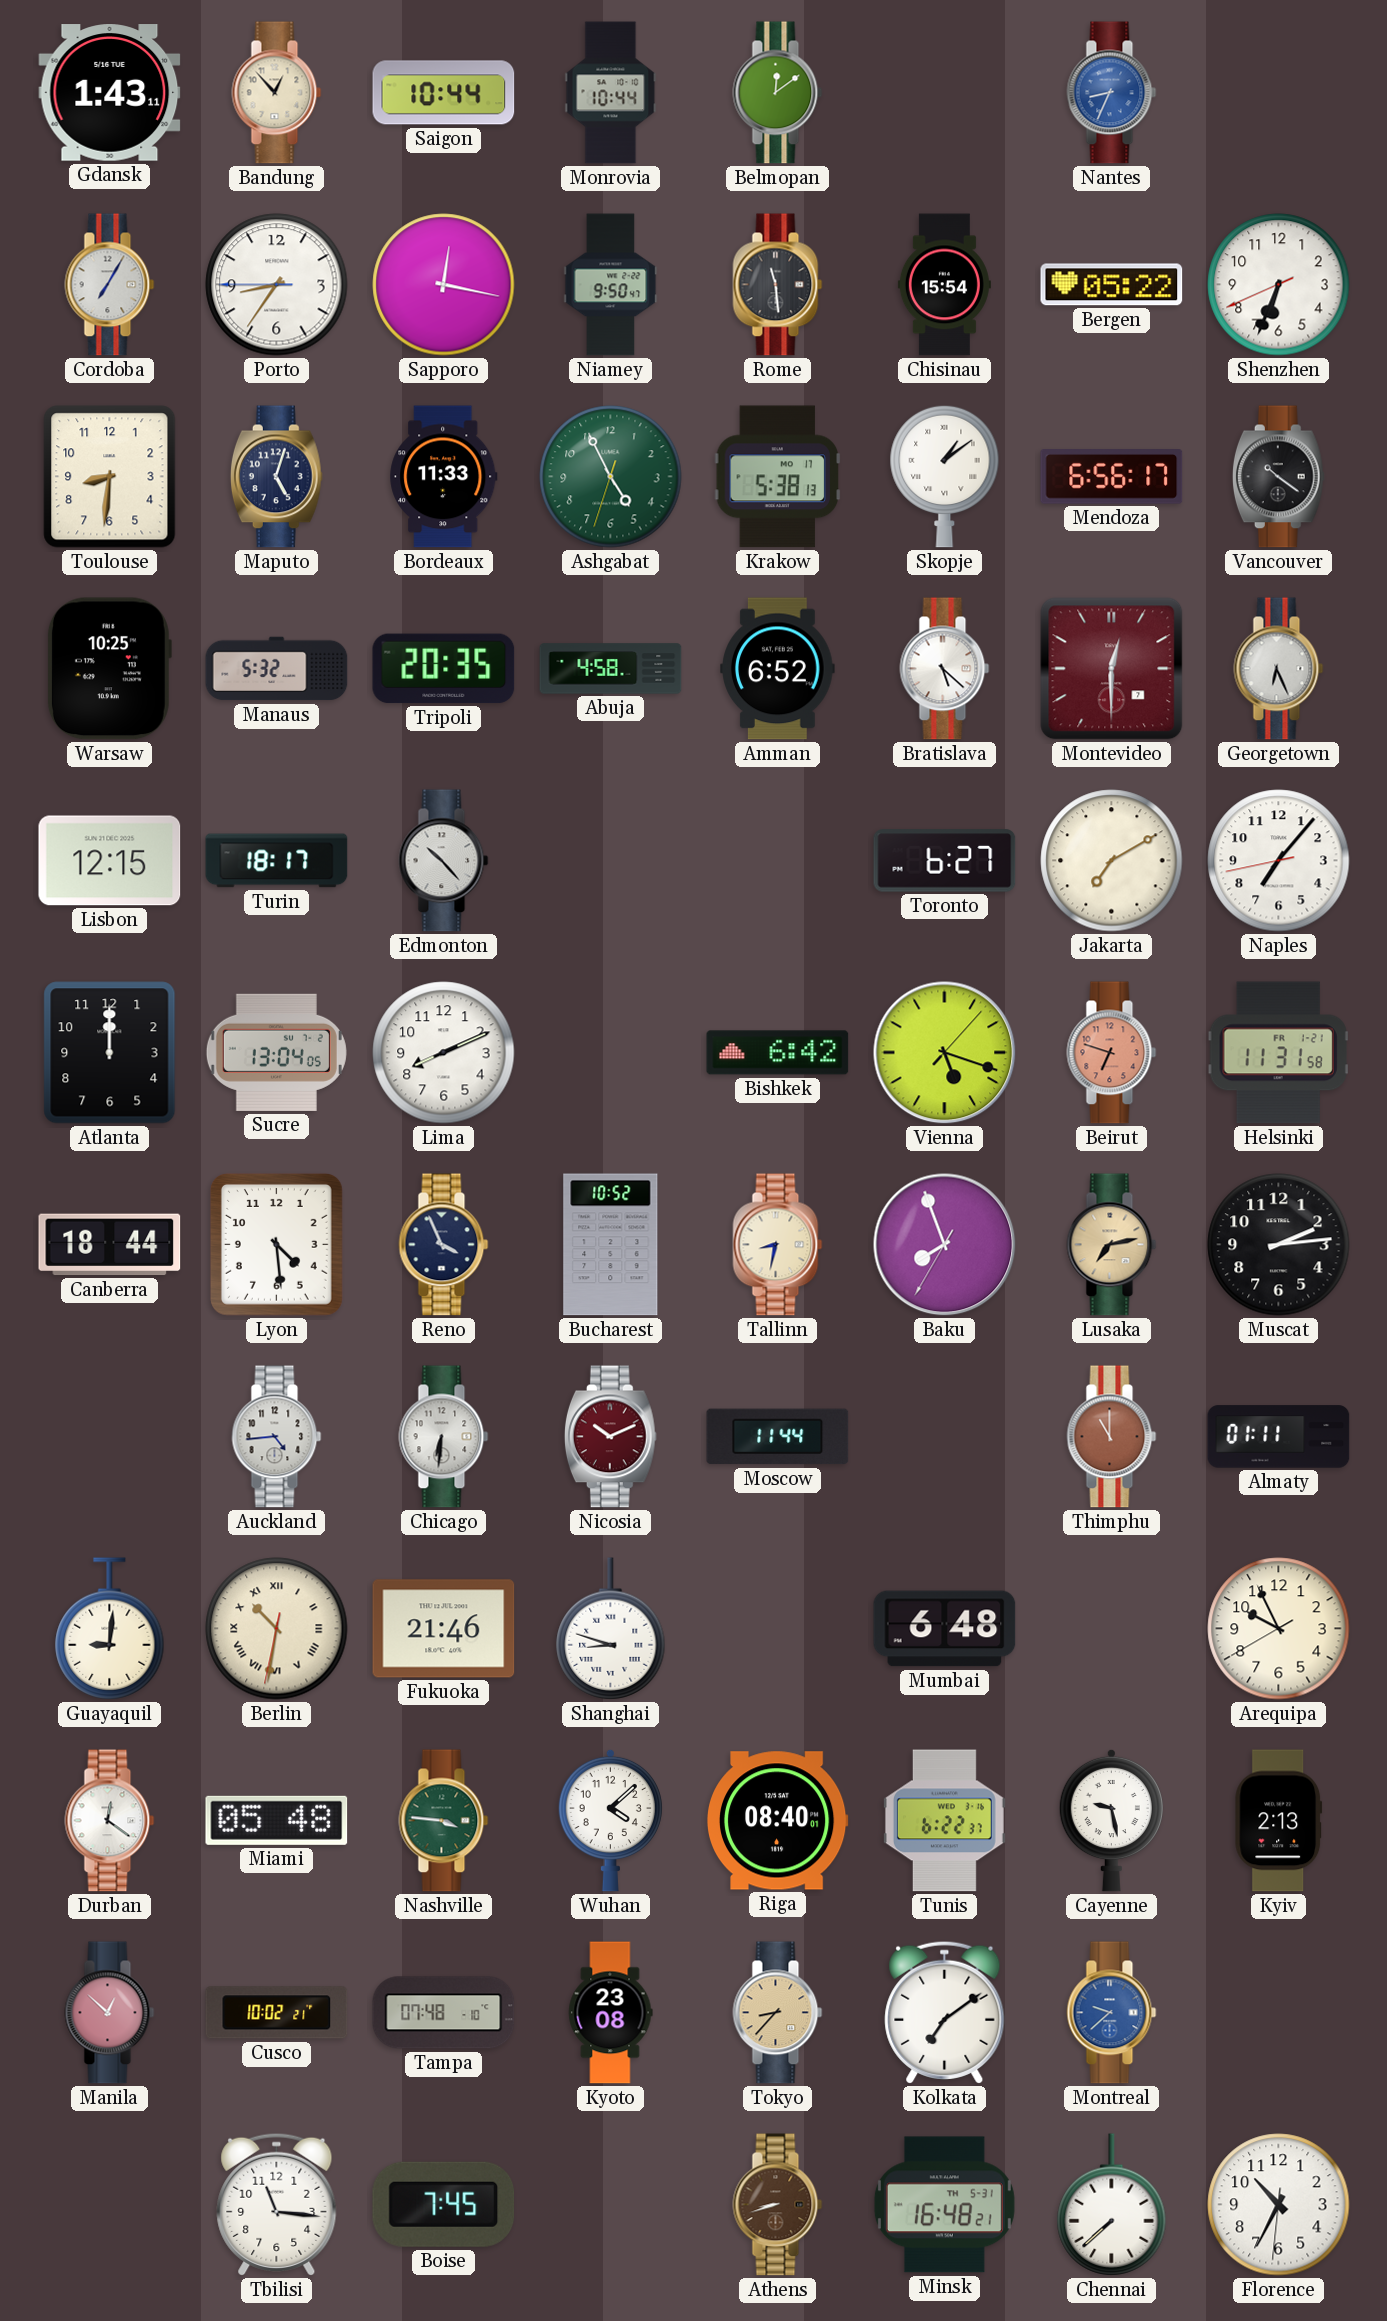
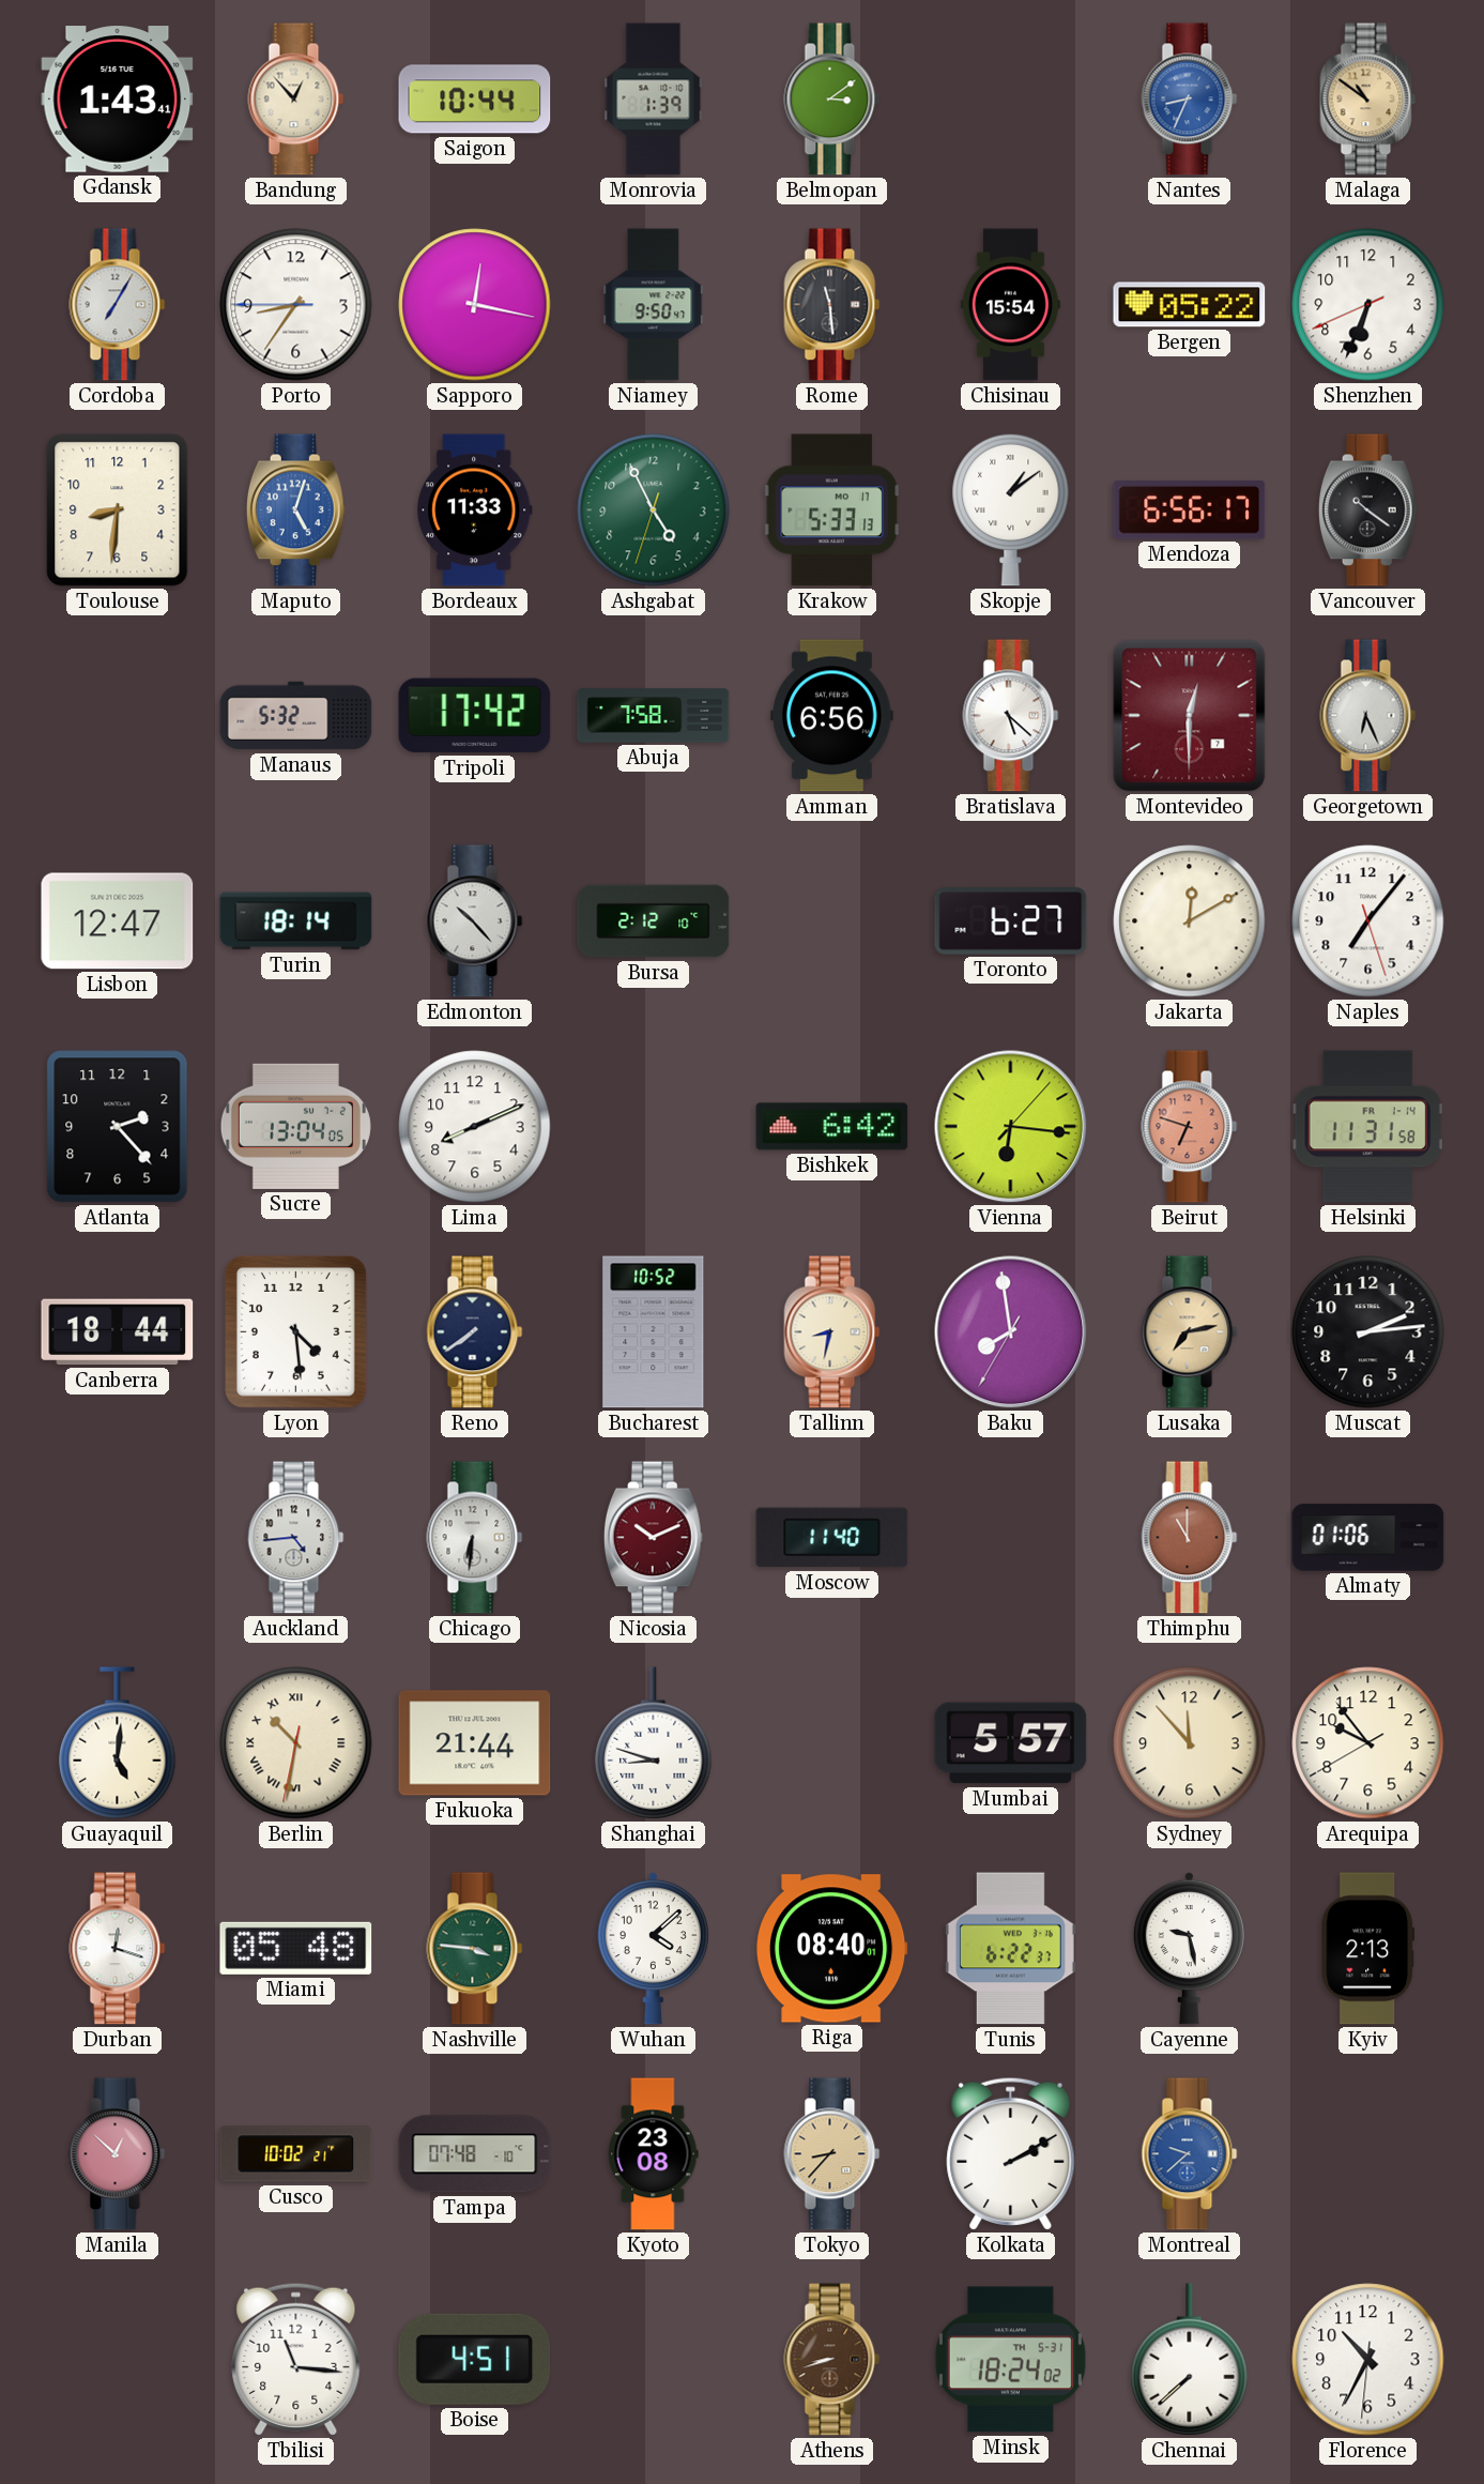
Gdansk: 1:43:11 -> 1:43:41 (118, 100)
Monrovia: 10:44 -> 1:39 (654, 100)
Belmopan: 12:09 -> 3:09 (832, 100)
Malaga: none -> 10:51 (1368, 100)
Maputo dial: navy -> blue (295, 510)
Krakow: 5:38 -> 5:33 (832, 510)
Warsaw: 10:25 -> none (109, 669)
Tripoli: 20:35 -> 17:42 (475, 716)
Abuja: 4:58 -> 7:58 (654, 716)
Amman: 6:52 -> 6:56 (832, 716)
Lisbon: 12:15 -> 12:47 (118, 921)
Turin: 18:17 -> 18:14 (296, 921)
Bursa: none -> 2:12 (654, 921)
Jakarta: 7:10 -> 12:10 (1190, 921)
Naples: 7:06:43 -> 7:06:27 (1368, 921)
Atlanta: 12:00 -> 2:23 (118, 1127)
Vienna: 5:18 -> 6:16 (1011, 1127)
Helsinki date: FR 1-21 -> FR 1-14 (1367, 1127)
Reno: 3:56 -> 7:39 (475, 1332)
Baku: 7:56 -> 7:58 (1011, 1332)
Moscow: 11:44 -> 11:40 (832, 1538)
Almaty: 01:11 -> 01:06 (1368, 1538)
Guayaquil: 9:01 -> 5:01 (118, 1743)
Fukuoka: 21:46 -> 21:44 (475, 1743)
Mumbai: 6:48 -> 5:57 (1011, 1743)
Sydney: none -> 11:53 (1190, 1743)
Arequipa: 9:55 -> 9:53 (1368, 1743)
Durban: 12:21 -> 12:18 (118, 1949)
Kolkata: 7:09 -> 2:10 (1011, 2153)
Boise: 7:45 -> 4:51 (475, 2359)
Minsk: 16:48 -> 18:24 (1010, 2360)
